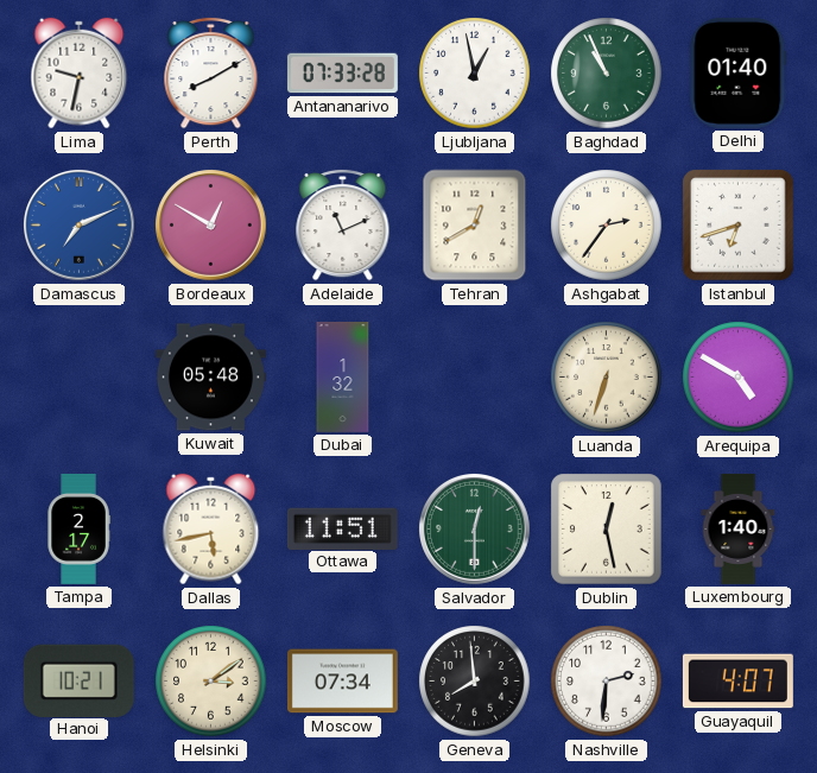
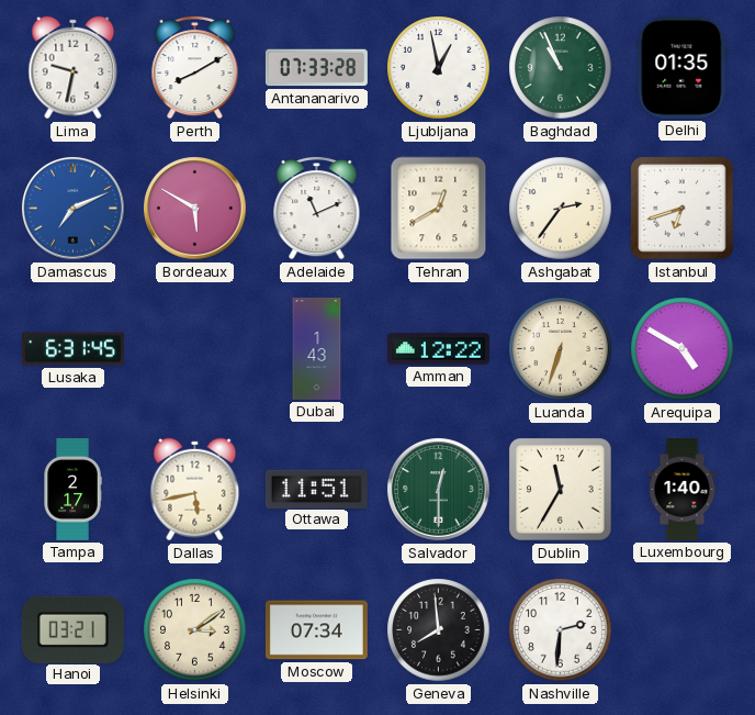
Delhi: 01:40 -> 01:35 (683, 67)
Bordeaux: 12:50 -> 5:50 (195, 209)
Lusaka: none -> 6:31 (72, 349)
Kuwait: 05:48 -> none (210, 378)
Dubai: 1:32 -> 1:43 (317, 348)
Amman: none -> 12:22 (438, 349)
Dublin: 12:28 -> 11:35 (561, 490)
Hanoi: 10:21 -> 03:21 (72, 629)
Guayaquil: 4:07 -> none (737, 682)
